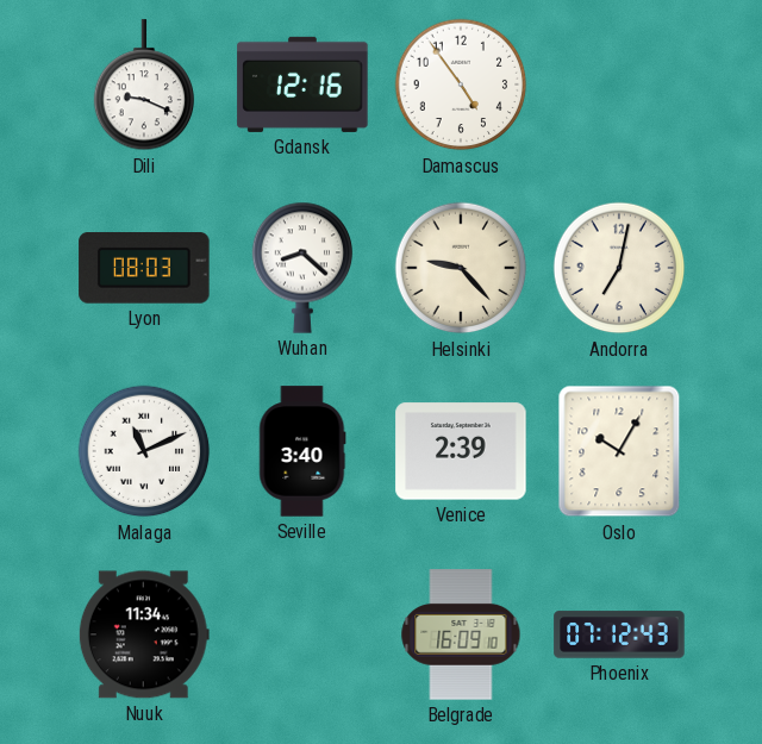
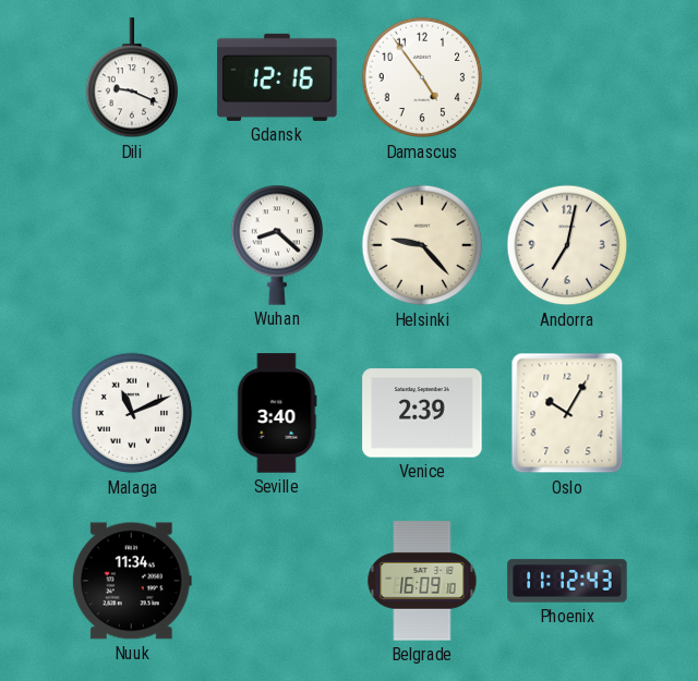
Lyon: 08:03 -> none (144, 269)
Phoenix: 07:12 -> 11:12 (567, 581)
